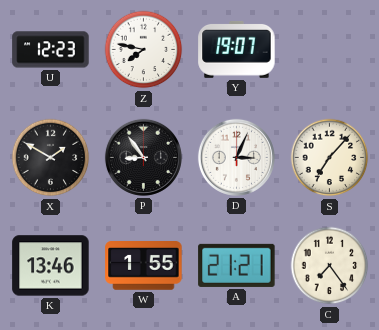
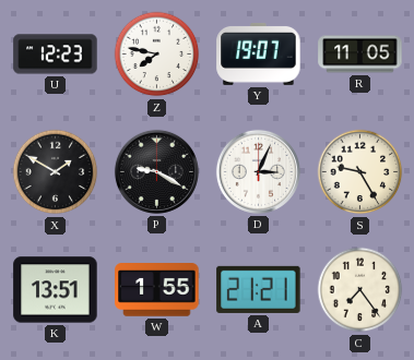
R: none -> 11:05 (360, 55)
P: 8:54 -> 9:20 (156, 171)
S: 7:07 -> 9:25 (360, 172)
K: 13:46 -> 13:51 (56, 290)
